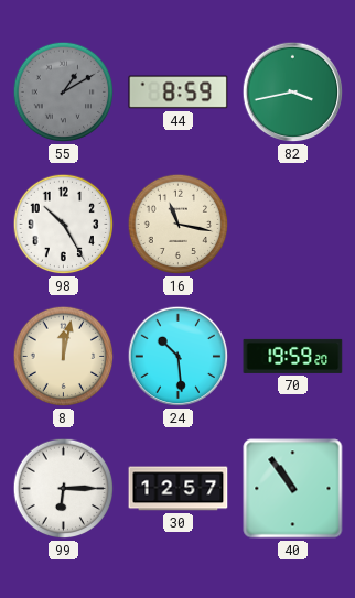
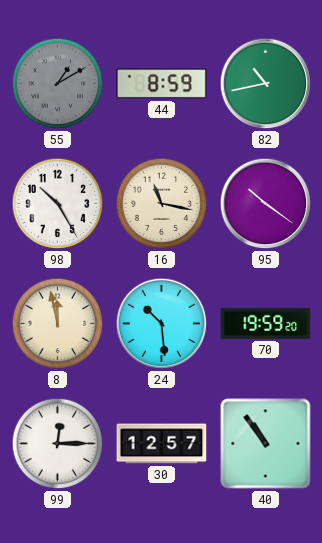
82: 3:43 -> 10:43 (266, 84)
95: none -> 10:21 (266, 204)
8: 12:02 -> 11:58 (58, 324)
99: 6:15 -> 12:15 (58, 444)
